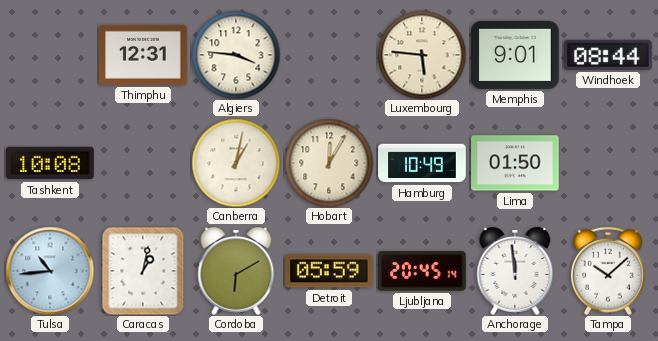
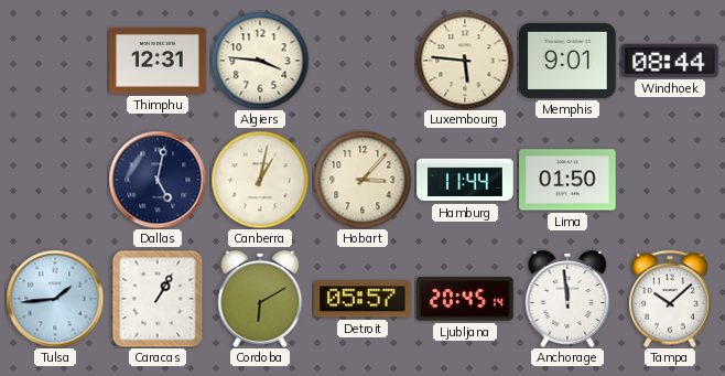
Tashkent: 10:08 -> none (50, 163)
Dallas: none -> 5:02 (158, 180)
Hobart: 12:05 -> 3:07 (362, 180)
Hamburg: 10:49 -> 11:44 (465, 180)
Tulsa: 10:44 -> 1:44 (55, 299)
Caracas: 1:02 -> 1:05 (158, 299)
Detroit: 05:59 -> 05:57 (364, 299)
